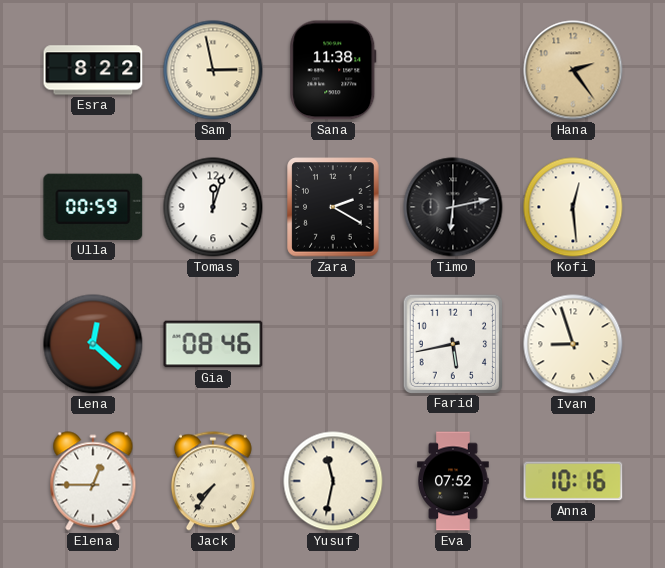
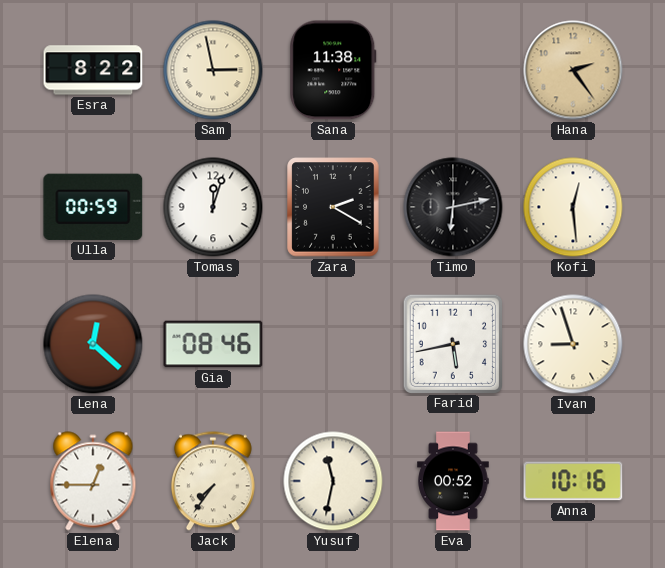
Eva: 07:52 -> 00:52 (453, 481)
